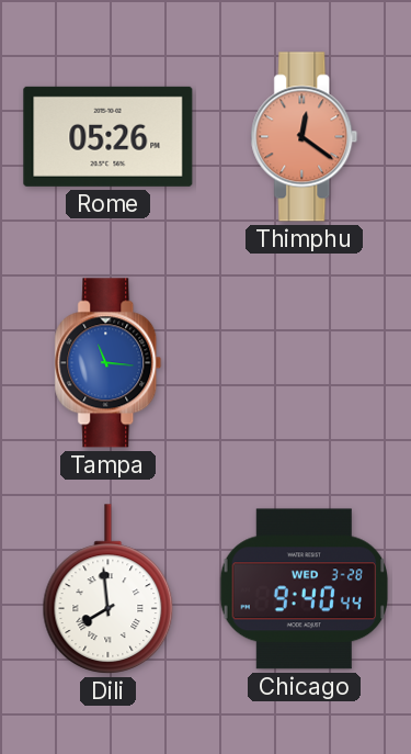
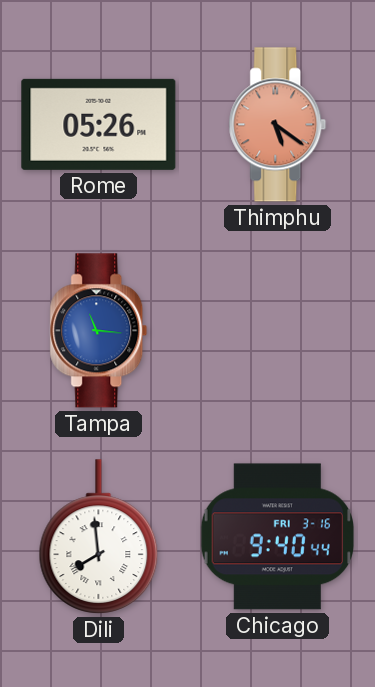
Thimphu: 12:21 -> 5:21 (278, 125)
Chicago date: WED 3-28 -> FRI 3-16 (277, 537)
